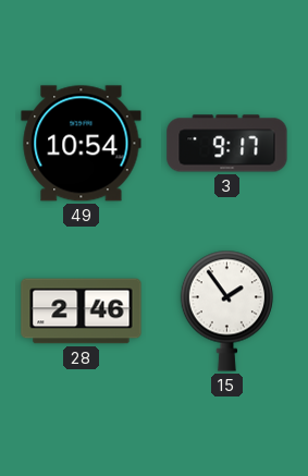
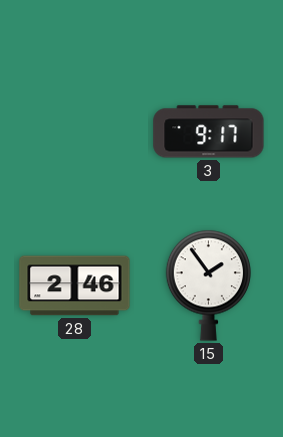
49: 10:54 -> none (82, 144)
